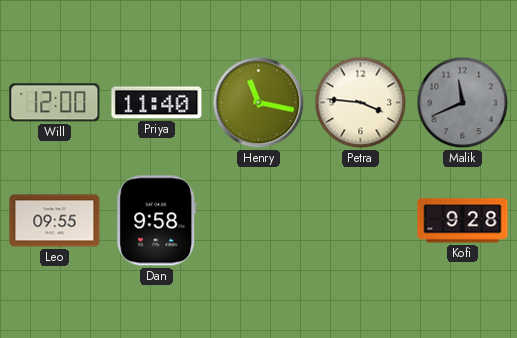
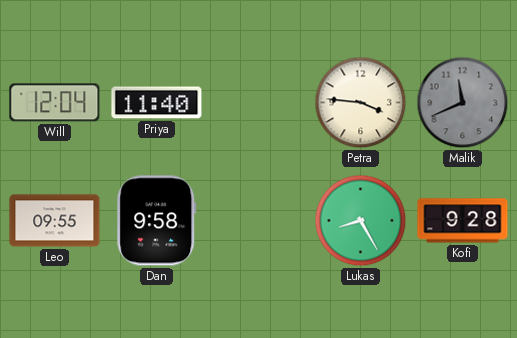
Will: 12:00 -> 12:04 (55, 103)
Henry: 11:17 -> none (259, 103)
Lukas: none -> 8:25 (361, 221)
